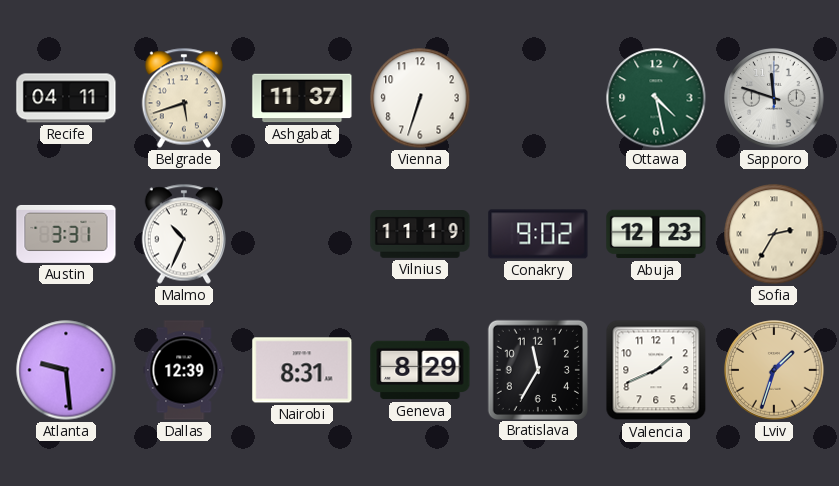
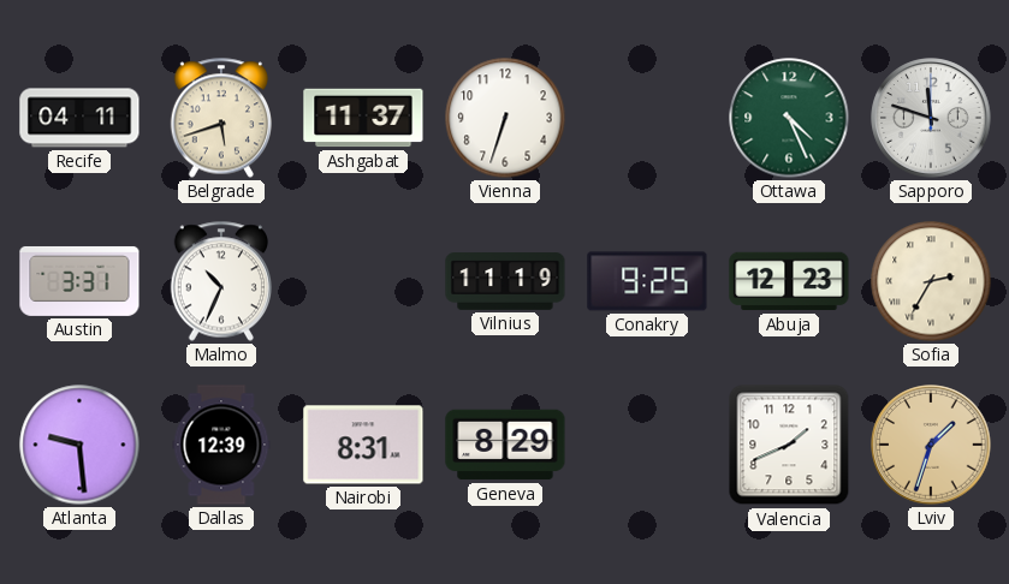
Ottawa: 4:28 -> 4:26 (789, 118)
Conakry: 9:02 -> 9:25 (647, 281)
Bratislava: 11:35 -> none (537, 369)
